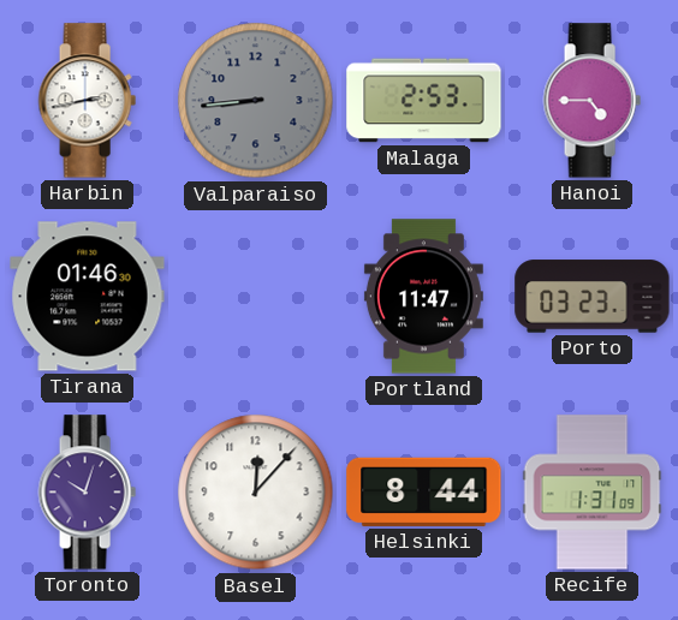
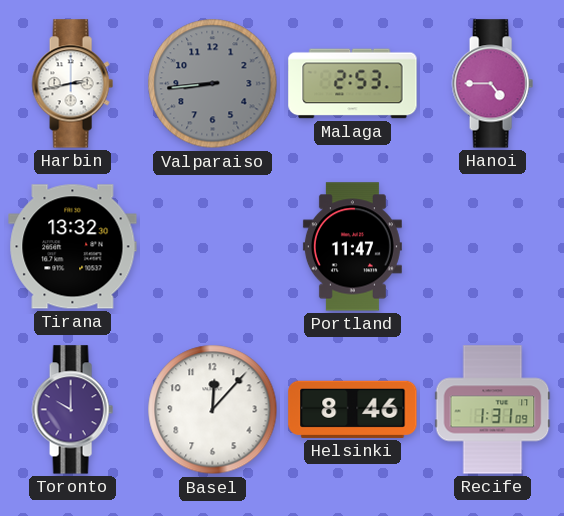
Tirana: 01:46 -> 13:32 (73, 247)
Porto: 03:23 -> none (593, 297)
Toronto: 10:03 -> 10:00 (72, 410)
Helsinki: 8:44 -> 8:46 (353, 409)
